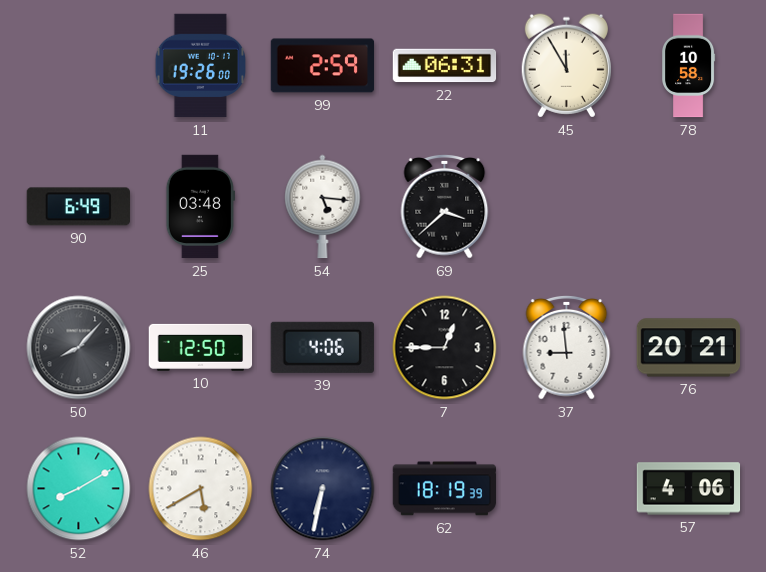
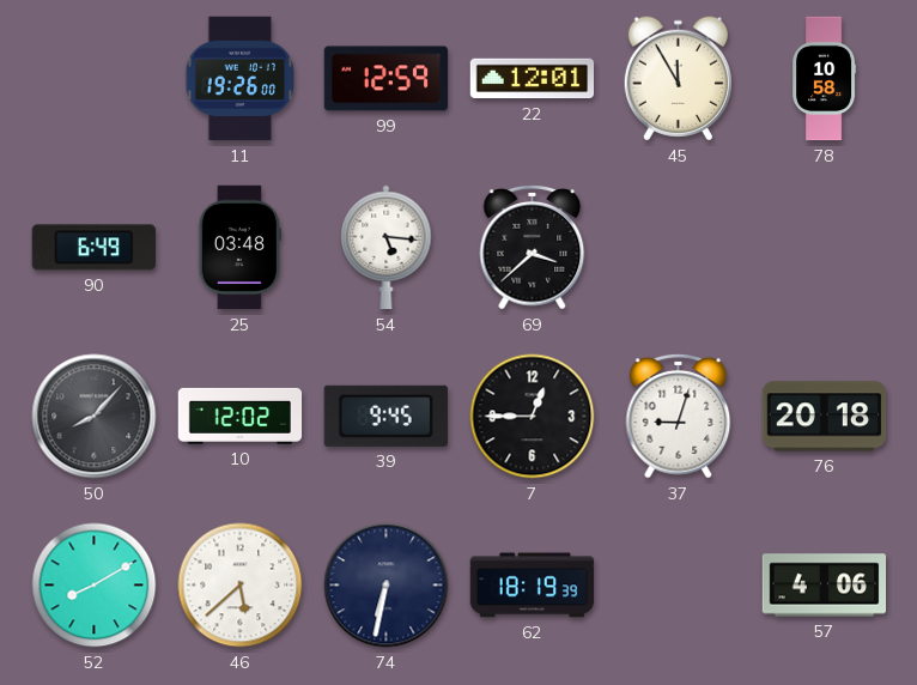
99: 2:59 -> 12:59 (387, 79)
22: 06:31 -> 12:01 (533, 79)
10: 12:50 -> 12:02 (241, 416)
39: 4:06 -> 9:45 (385, 416)
37: 8:59 -> 9:03 (679, 417)
76: 20:21 -> 20:18 (825, 417)
46: 5:40 -> 5:38 (241, 586)
